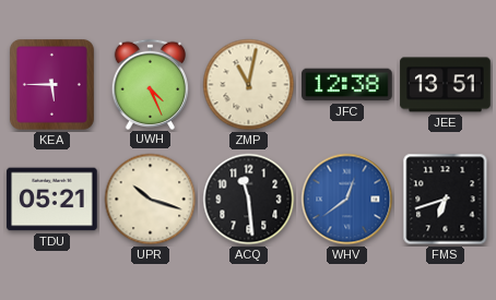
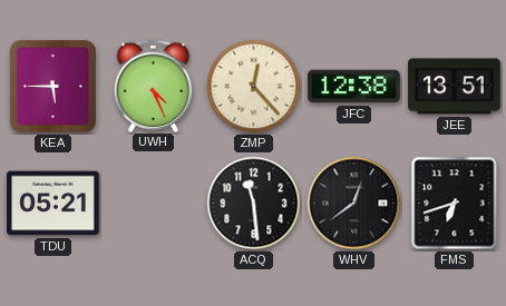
ZMP: 11:02 -> 12:23 (254, 87)
UPR: 10:18 -> none (151, 200)
WHV dial: blue -> black (354, 204)
